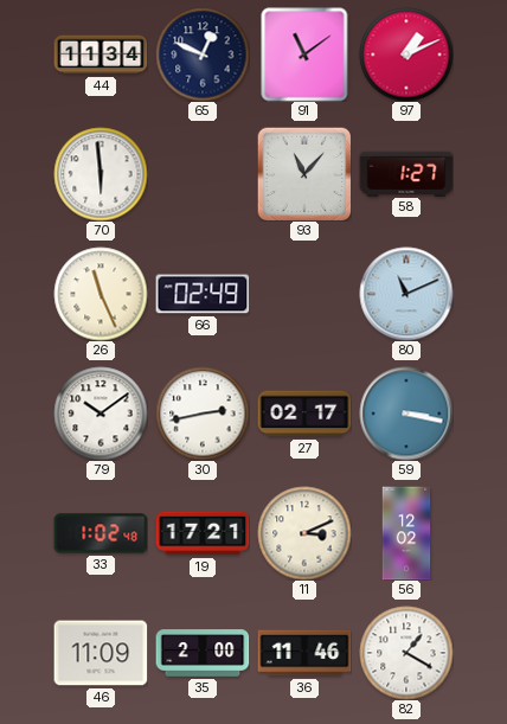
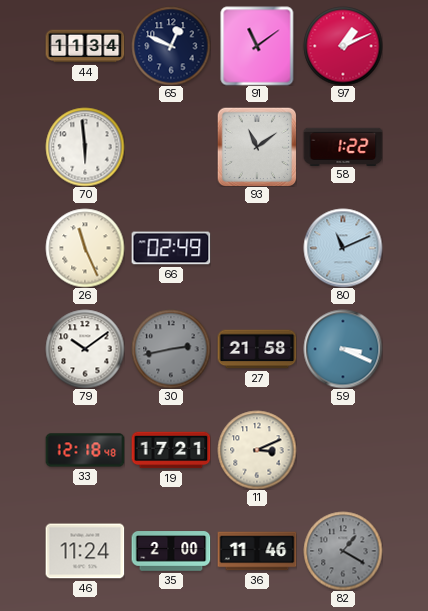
93: 11:07 -> 11:09 (257, 147)
58: 1:27 -> 1:22 (343, 146)
30 dial: white -> grey (171, 349)
27: 02:17 -> 21:58 (257, 349)
59: 3:17 -> 3:19 (343, 349)
33: 1:02 -> 12:18 (85, 450)
56: 12:02 -> none (406, 533)
46: 11:09 -> 11:24 (85, 551)
82 dial: white -> grey (343, 551)
